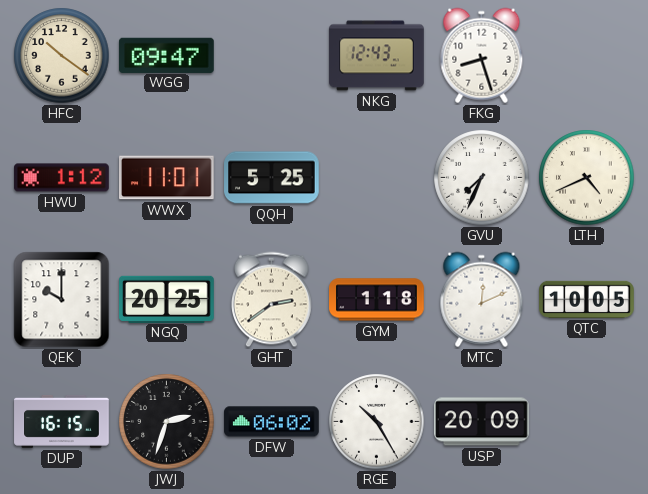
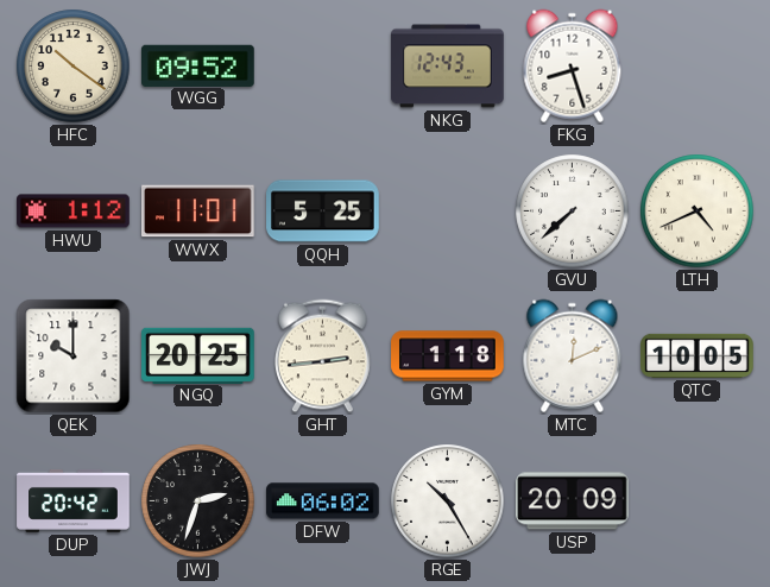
WGG: 09:47 -> 09:52 (198, 65)
GVU: 7:34 -> 7:38 (573, 212)
GHT: 2:39 -> 2:44 (323, 356)
DUP: 16:15 -> 20:42 (74, 500)
